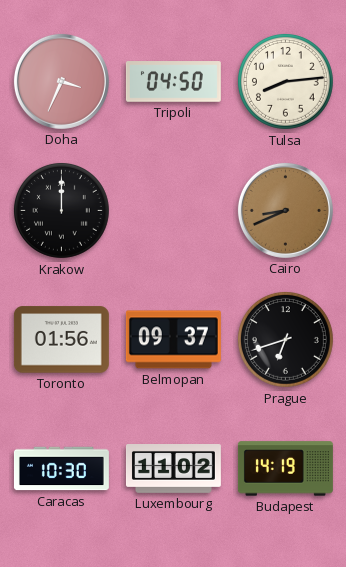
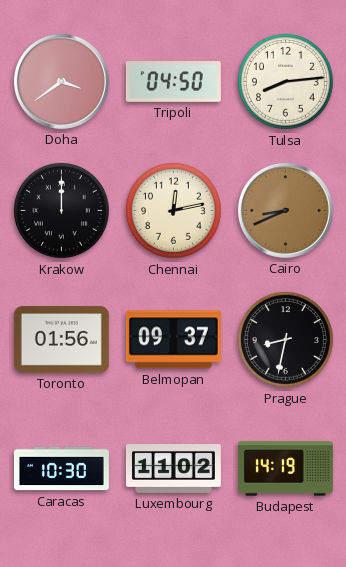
Doha: 3:34 -> 3:39 (61, 81)
Chennai: none -> 12:13 (174, 211)
Prague: 6:42 -> 8:32 (286, 340)
